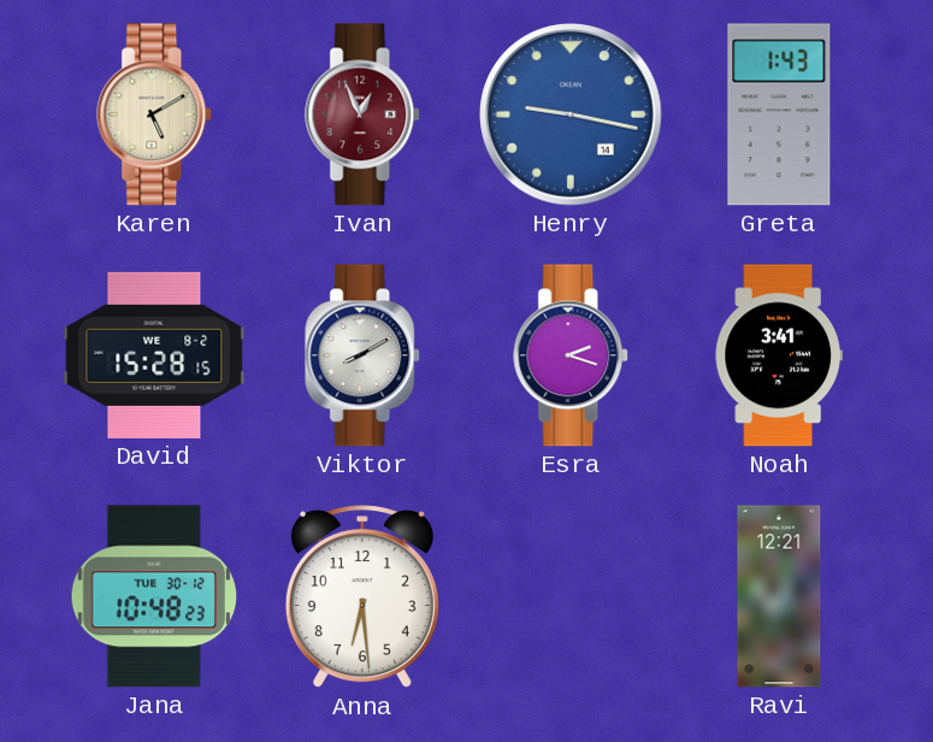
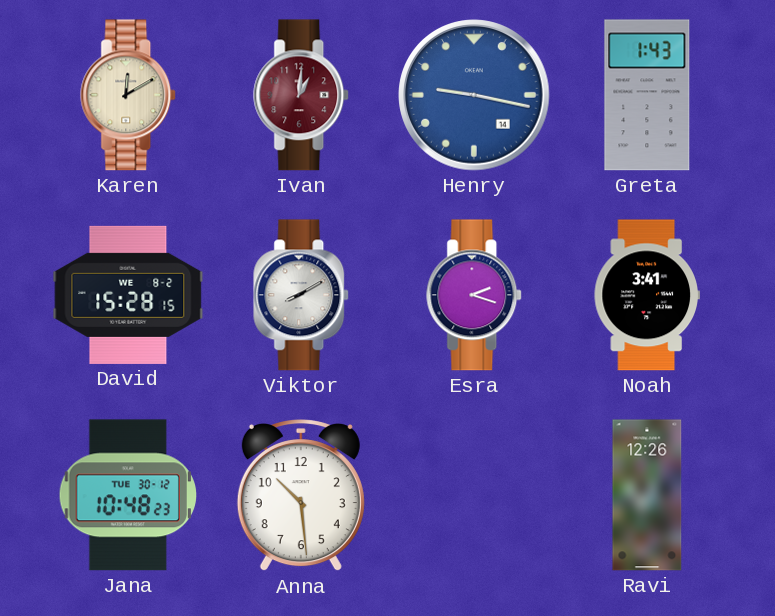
Karen: 5:10 -> 12:10 (129, 95)
Ivan: 12:56 -> 1:01 (302, 95)
Anna: 6:29 -> 10:29 (301, 496)
Ravi: 12:21 -> 12:26 (647, 495)
